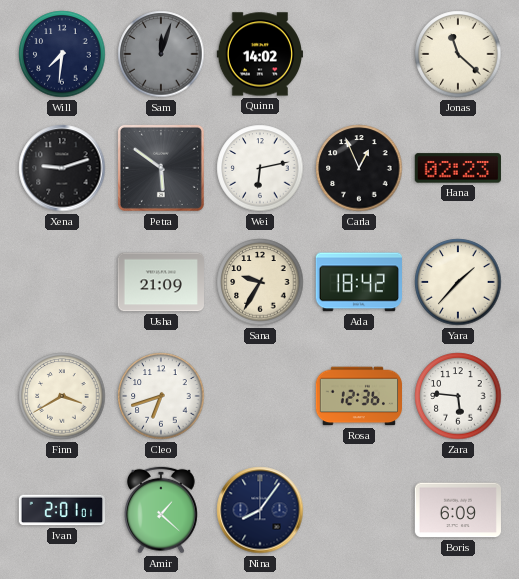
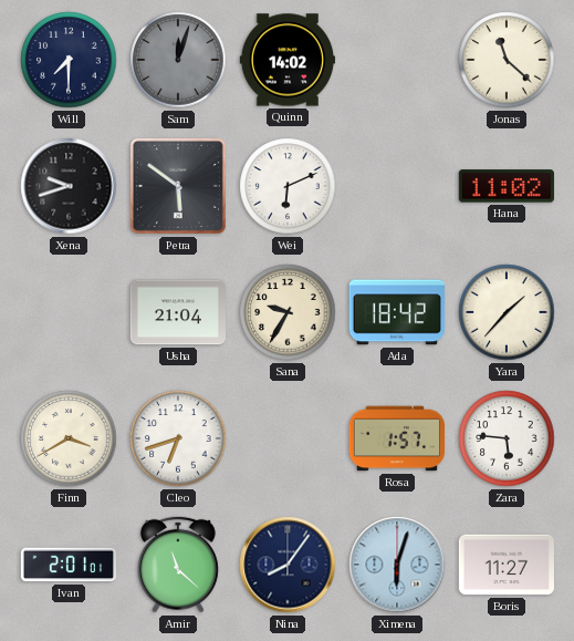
Will: 7:31 -> 7:30 (69, 60)
Xena: 9:12 -> 9:42 (69, 186)
Wei: 6:13 -> 6:11 (288, 186)
Carla: 12:56 -> none (359, 168)
Hana: 02:23 -> 11:02 (507, 186)
Usha: 21:09 -> 21:04 (177, 312)
Rosa: 12:36 -> 1:57 (396, 438)
Amir: 1:22 -> 11:22 (178, 565)
Ximena: none -> 6:03 (397, 565)
Boris: 6:09 -> 11:27 (507, 565)
